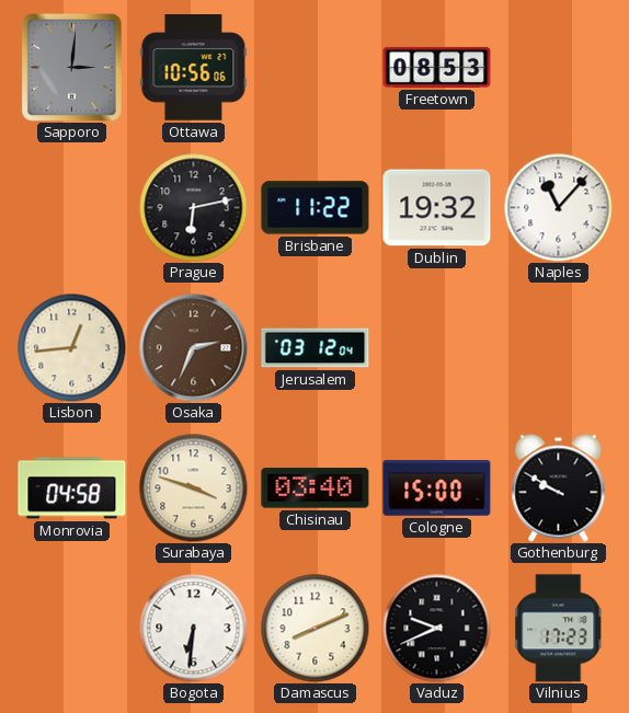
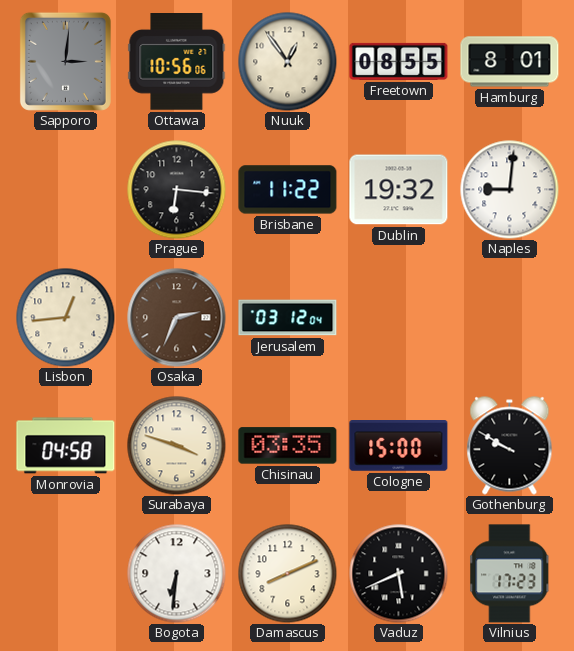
Nuuk: none -> 12:54 (288, 62)
Freetown: 08:53 -> 08:55 (399, 61)
Hamburg: none -> 8:01 (510, 62)
Prague: 6:13 -> 6:16 (177, 190)
Naples: 11:07 -> 9:01 (510, 190)
Chisinau: 03:40 -> 03:35 (288, 446)
Vaduz: 9:41 -> 5:41 (399, 574)
